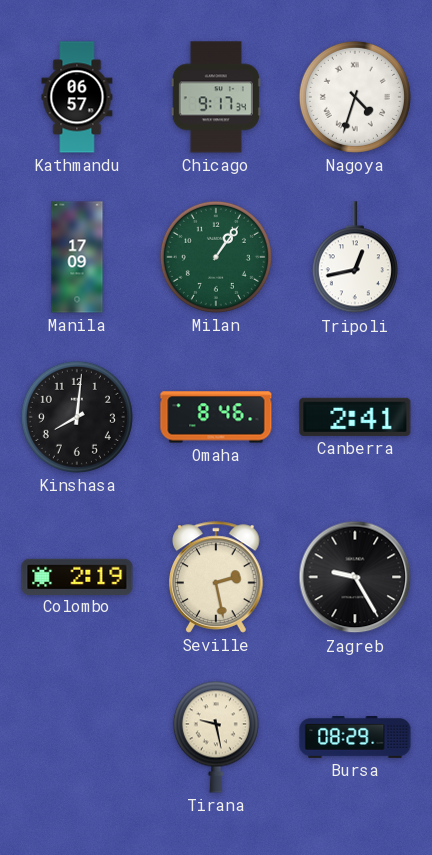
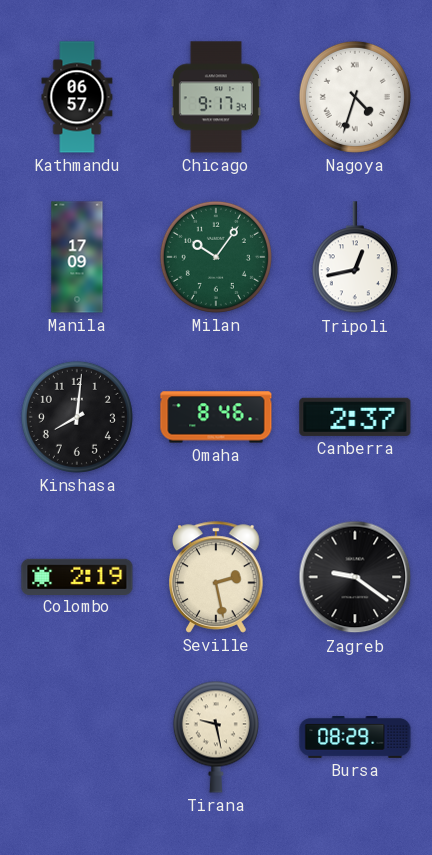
Milan: 1:06 -> 10:06 (216, 257)
Canberra: 2:41 -> 2:37 (355, 417)
Zagreb: 9:25 -> 9:21 (355, 577)
